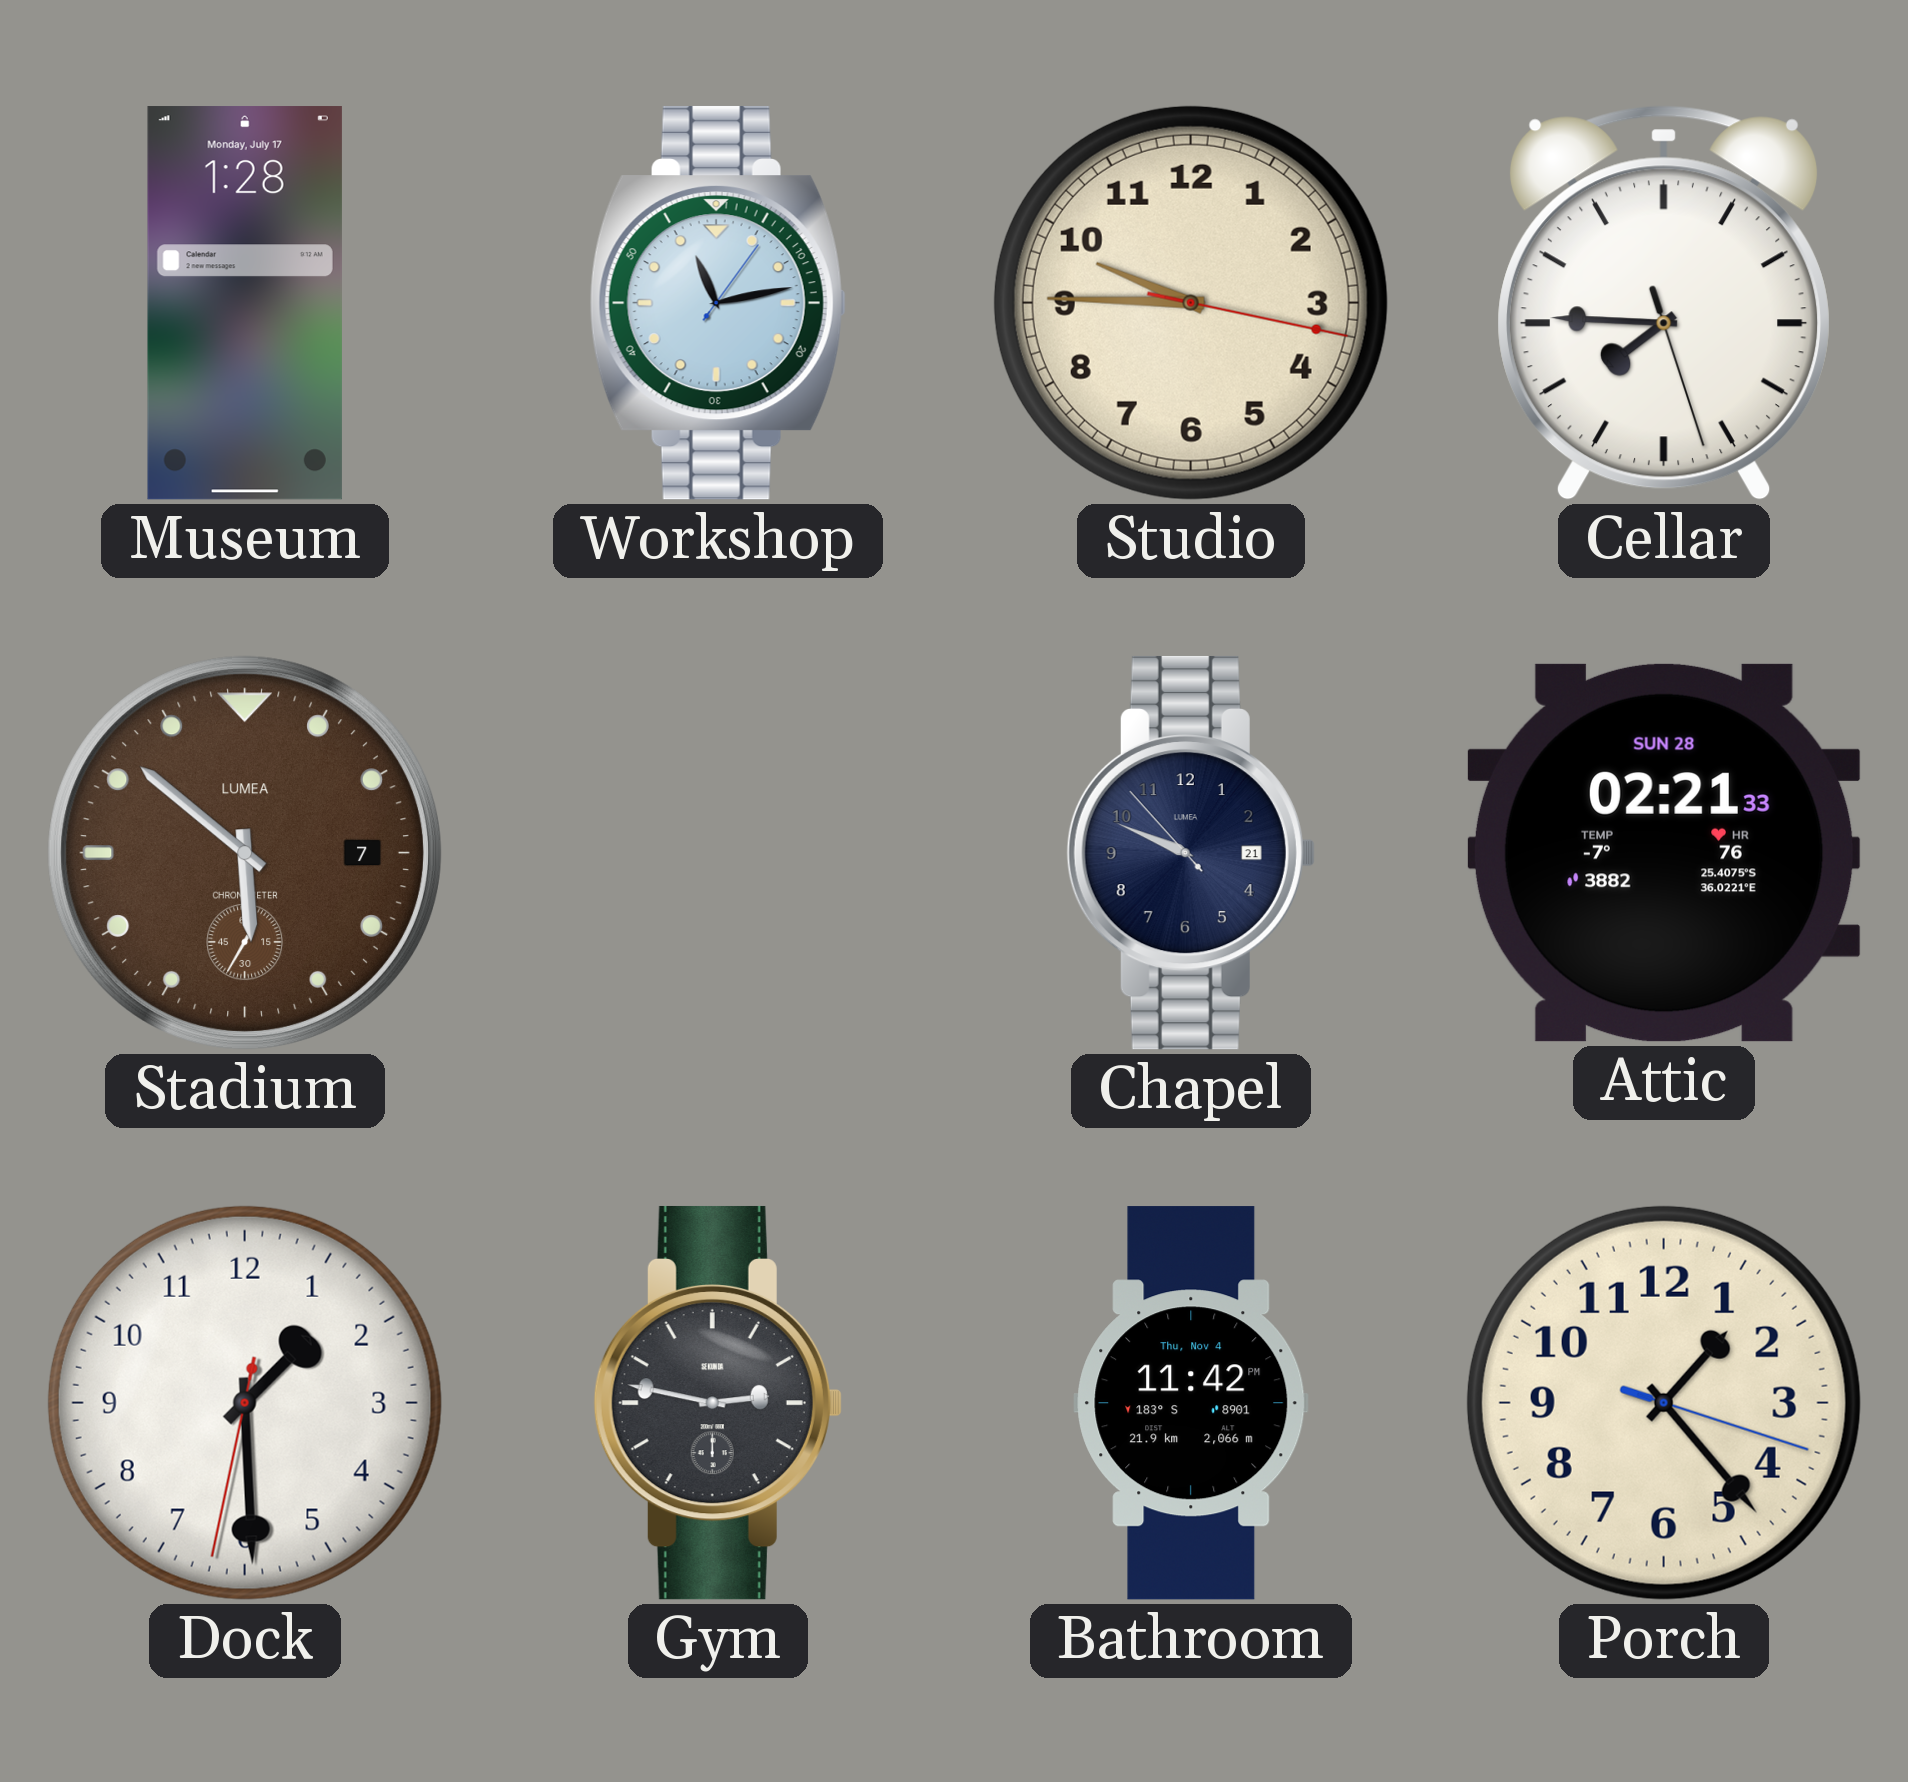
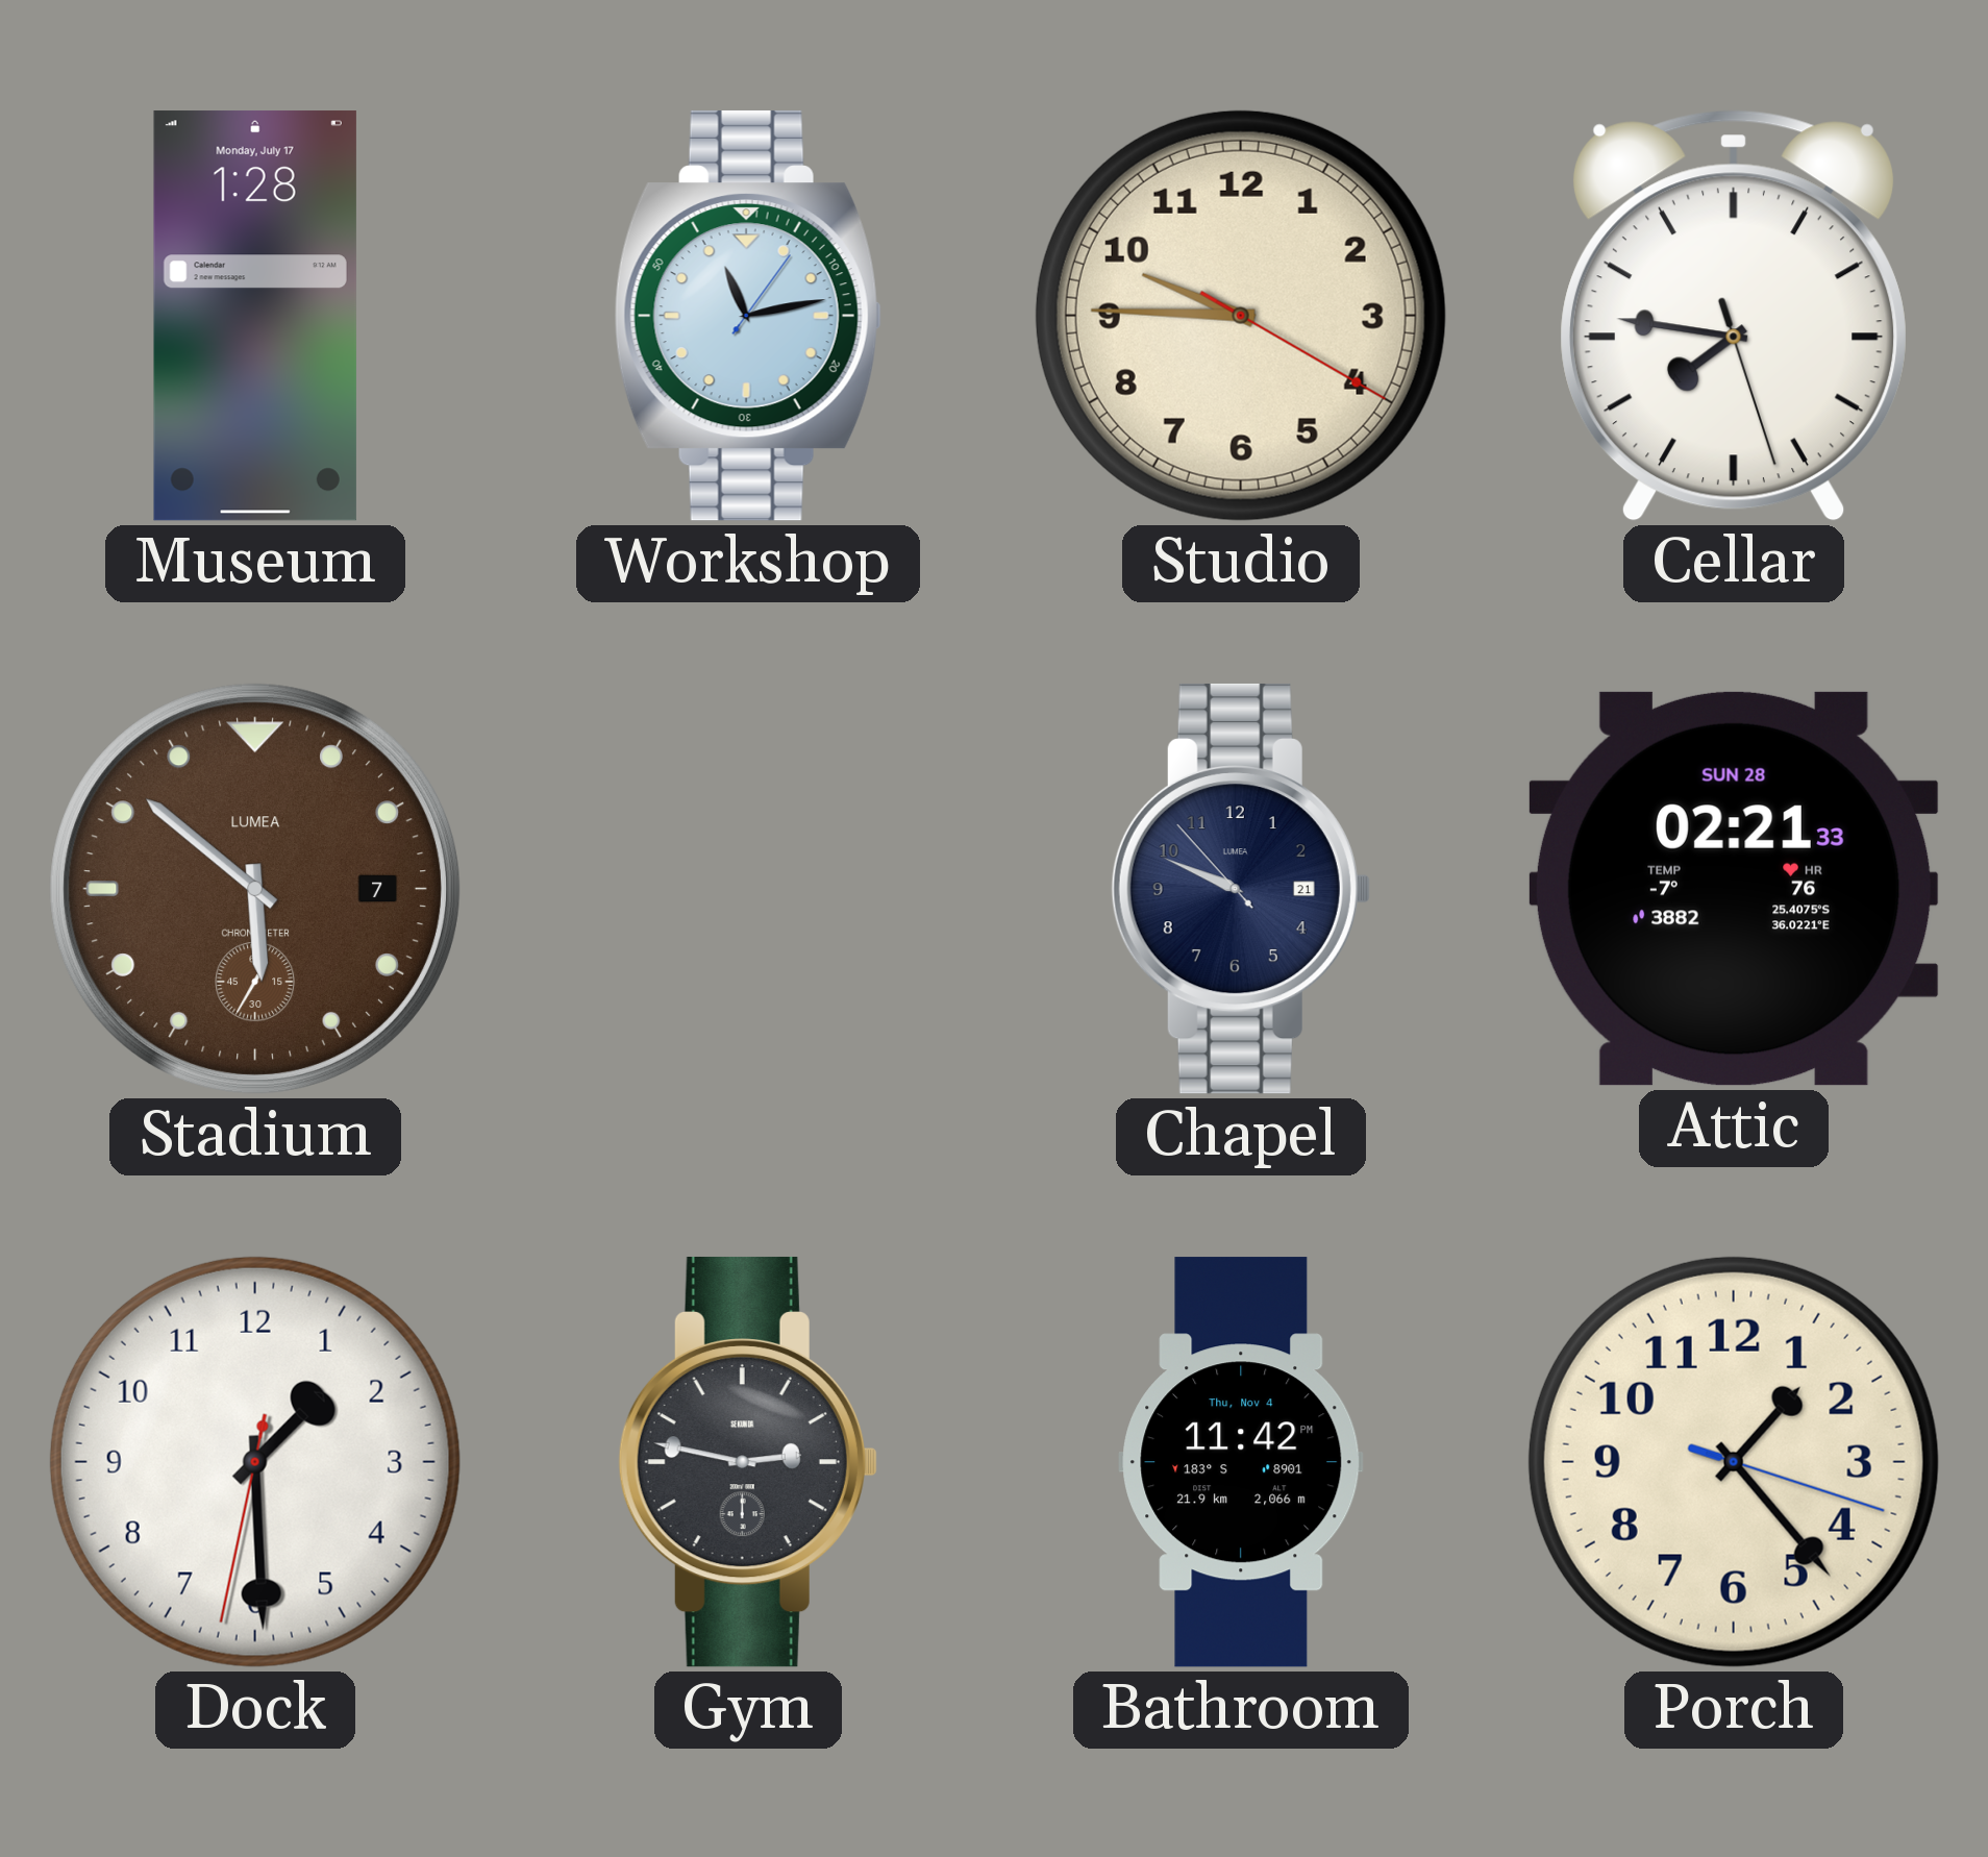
Studio: 9:45:17 -> 9:45:20 (1241, 316)
Cellar: 7:45 -> 7:46 (1734, 316)
